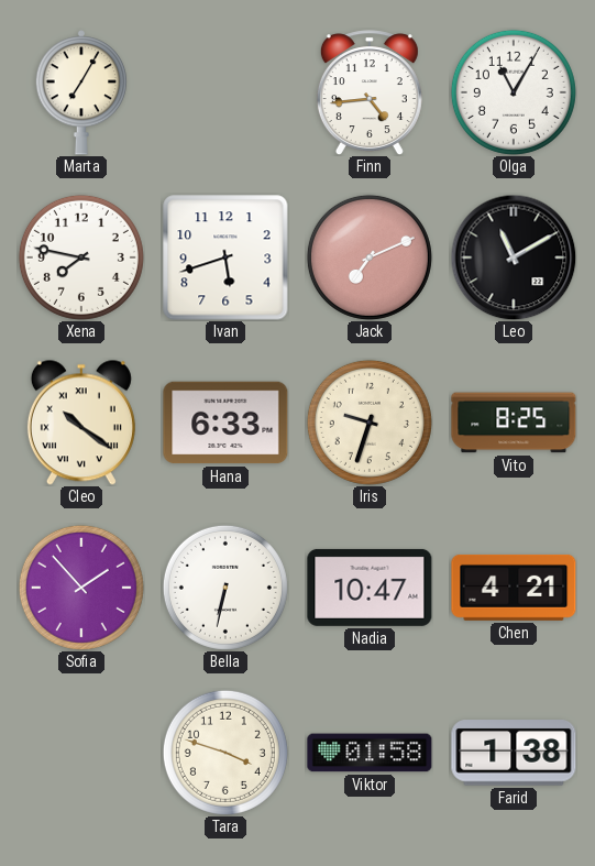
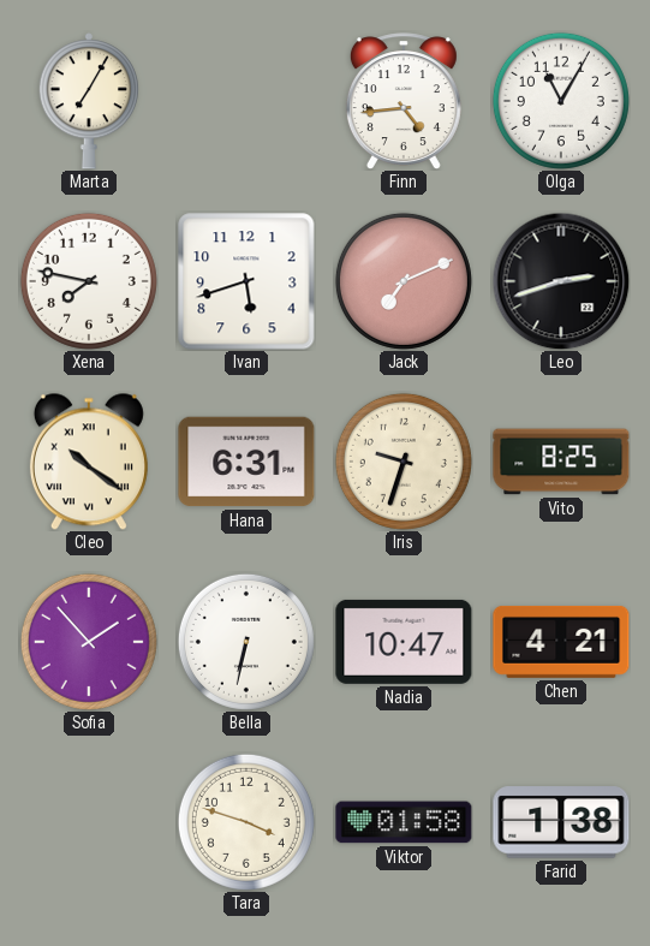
Leo: 11:10 -> 2:42 (561, 281)
Hana: 6:33 -> 6:31 (246, 462)
